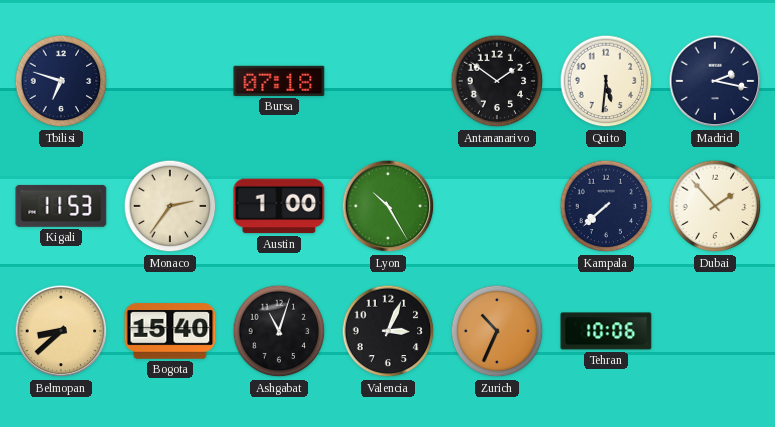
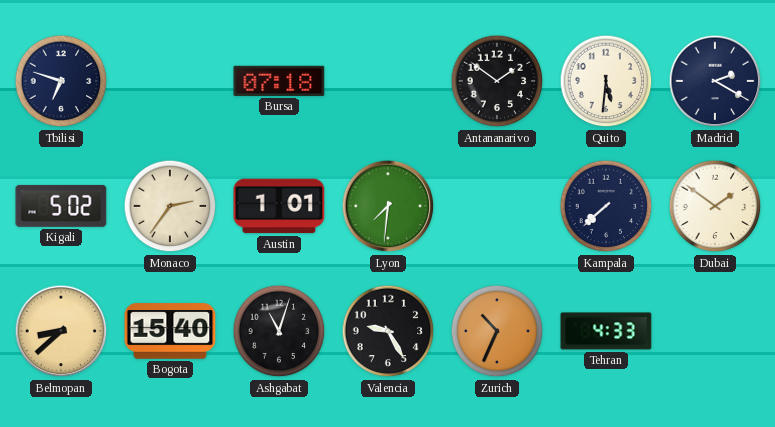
Madrid: 2:17 -> 2:20 (715, 81)
Kigali: 11:53 -> 5:02 (61, 206)
Austin: 1:00 -> 1:01 (279, 206)
Lyon: 10:25 -> 7:31 (388, 206)
Dubai: 1:53 -> 1:51 (715, 206)
Valencia: 3:04 -> 9:25 (388, 331)
Tehran: 10:06 -> 4:33 (606, 331)
